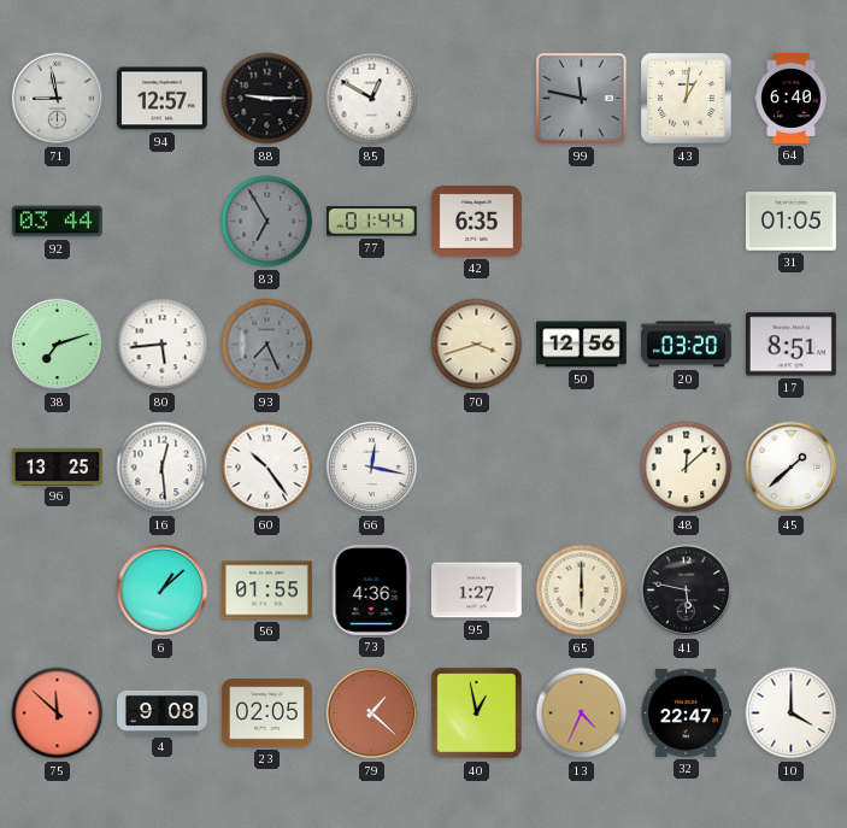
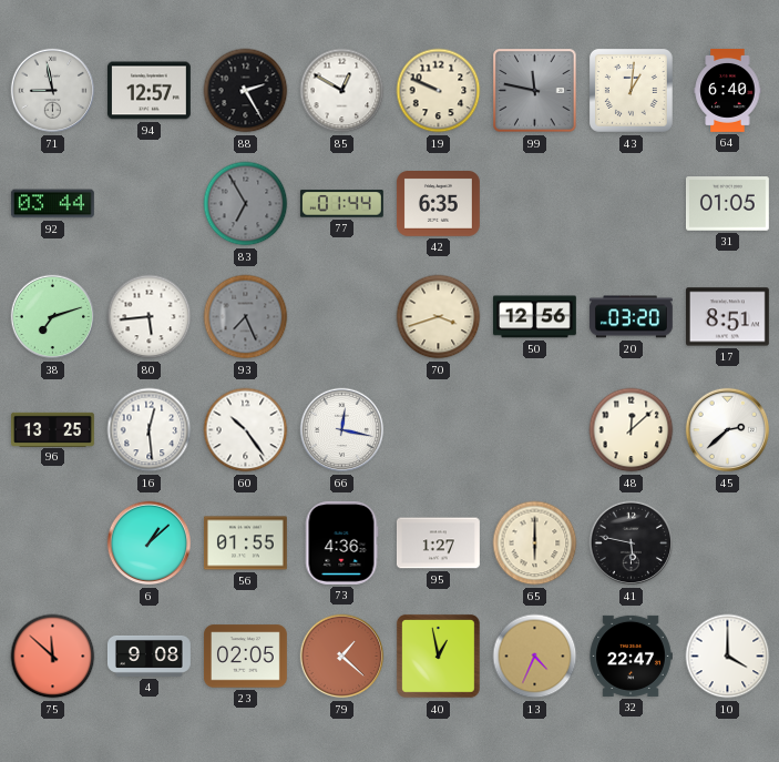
88: 9:15 -> 2:25 (246, 91)
19: none -> 9:49 (439, 91)
45: 1:38 -> 2:38 (728, 430)
